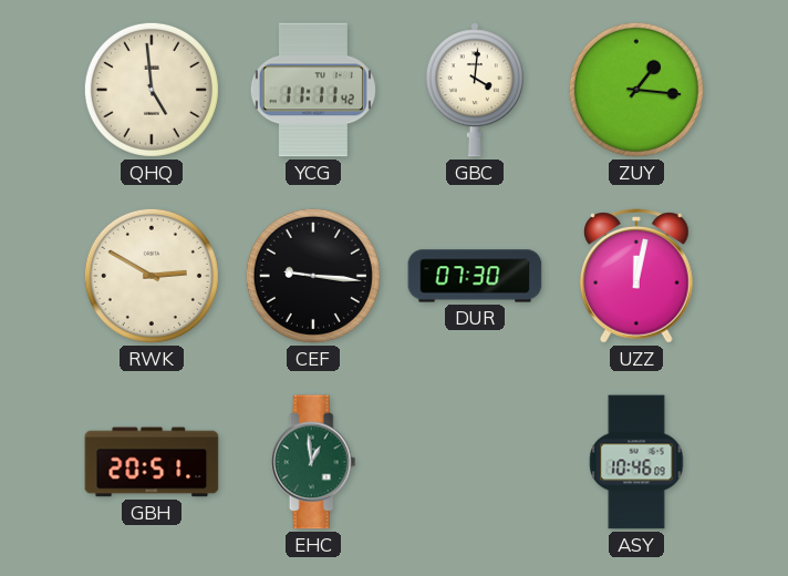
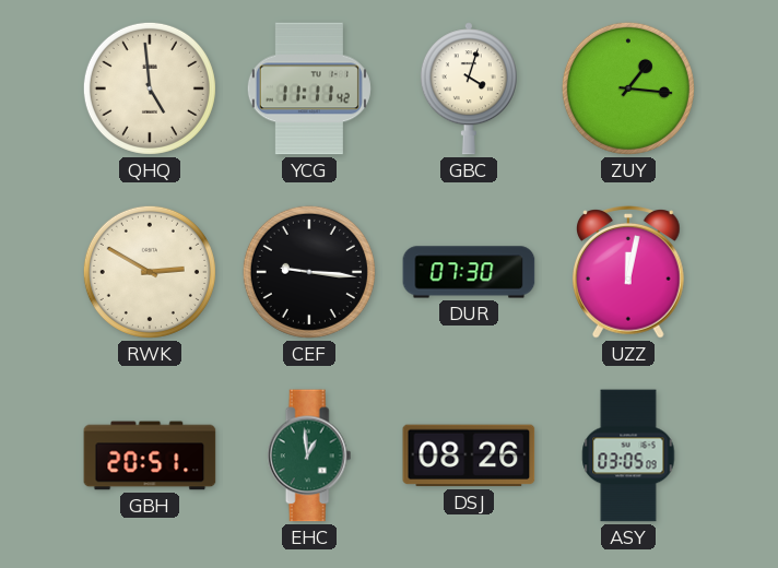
GBC: 4:01 -> 4:03 (469, 88)
DSJ: none -> 08:26 (469, 455)
ASY: 10:46 -> 03:05 (628, 455)
